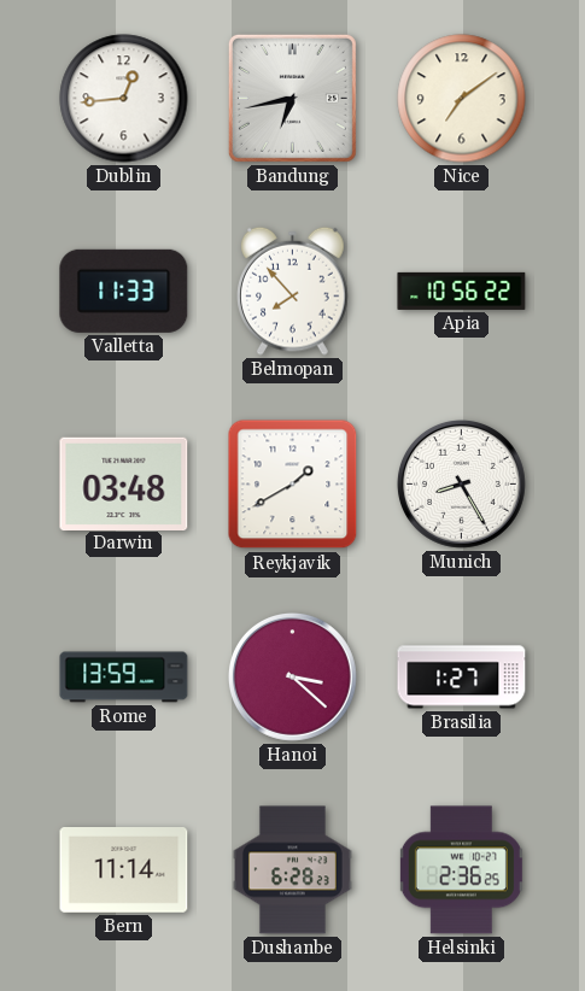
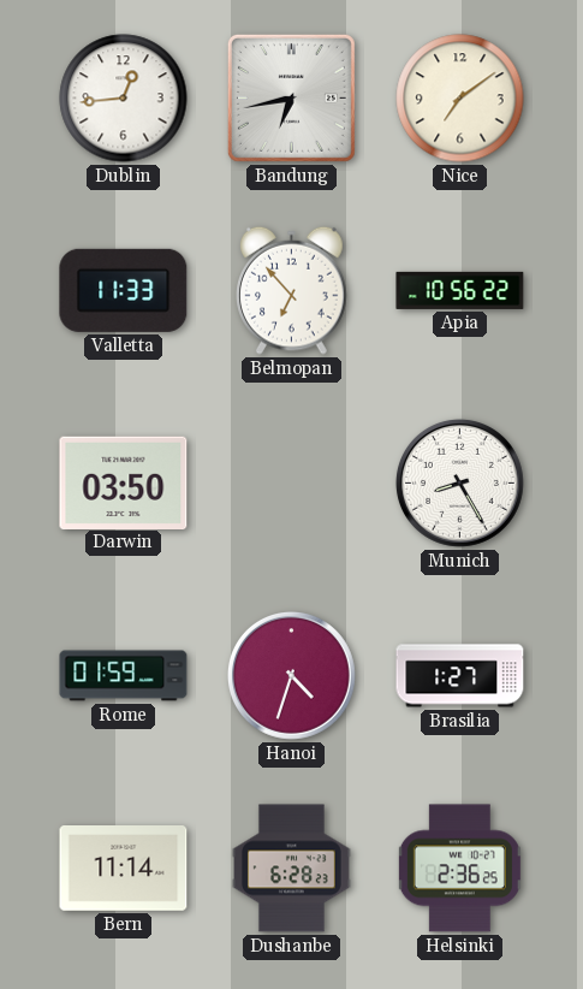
Belmopan: 7:53 -> 6:53 (292, 290)
Darwin: 03:48 -> 03:50 (124, 482)
Reykjavik: 1:40 -> none (293, 485)
Rome: 13:59 -> 01:59 (124, 676)
Hanoi: 3:22 -> 4:33 (291, 675)
